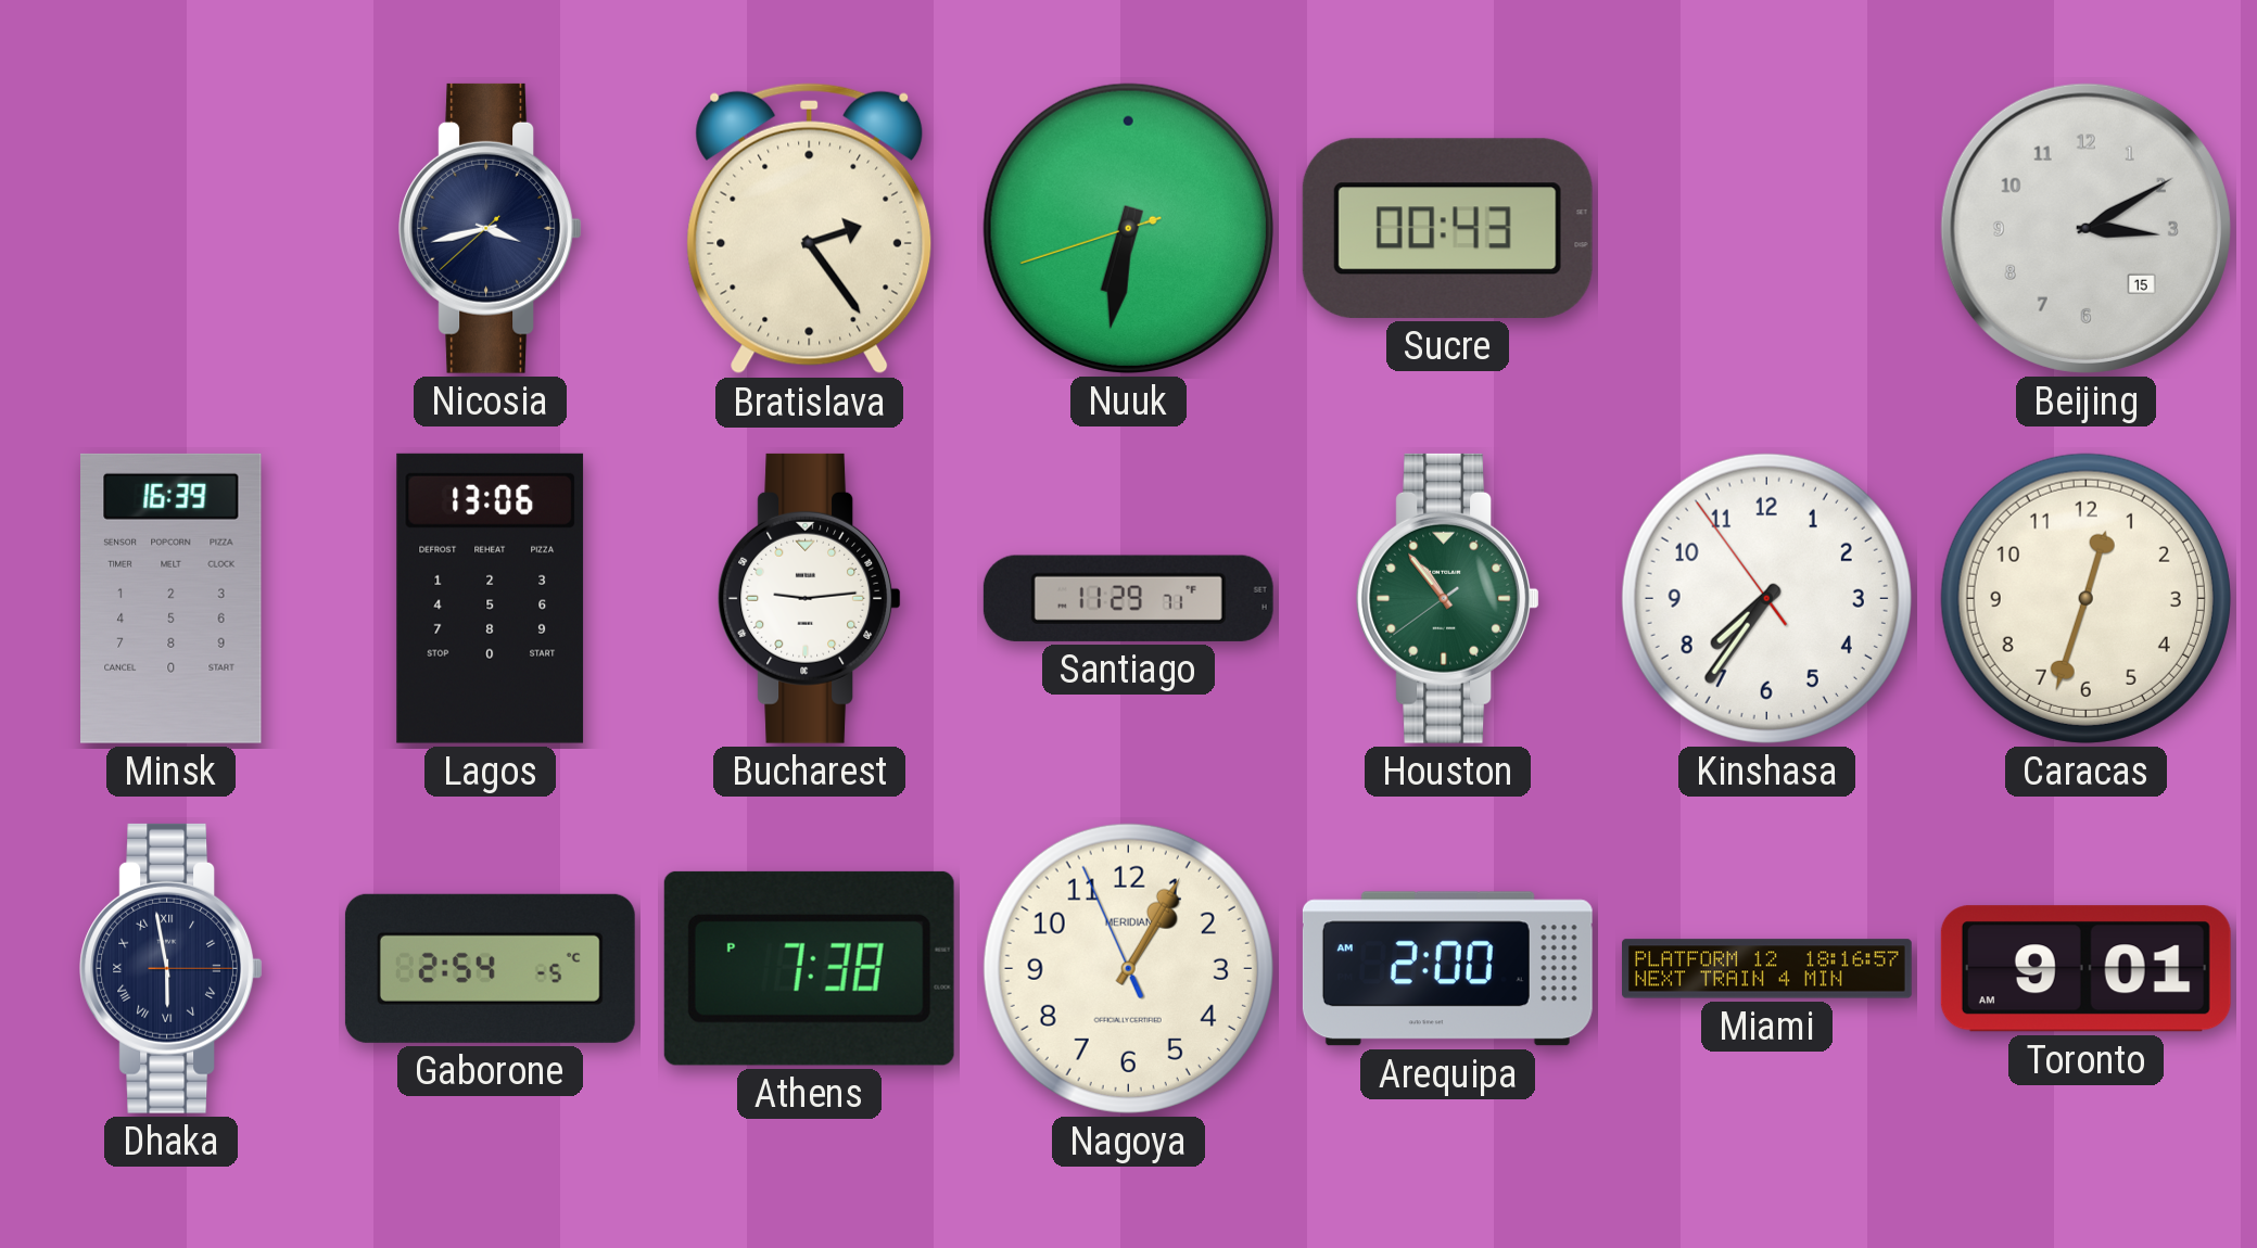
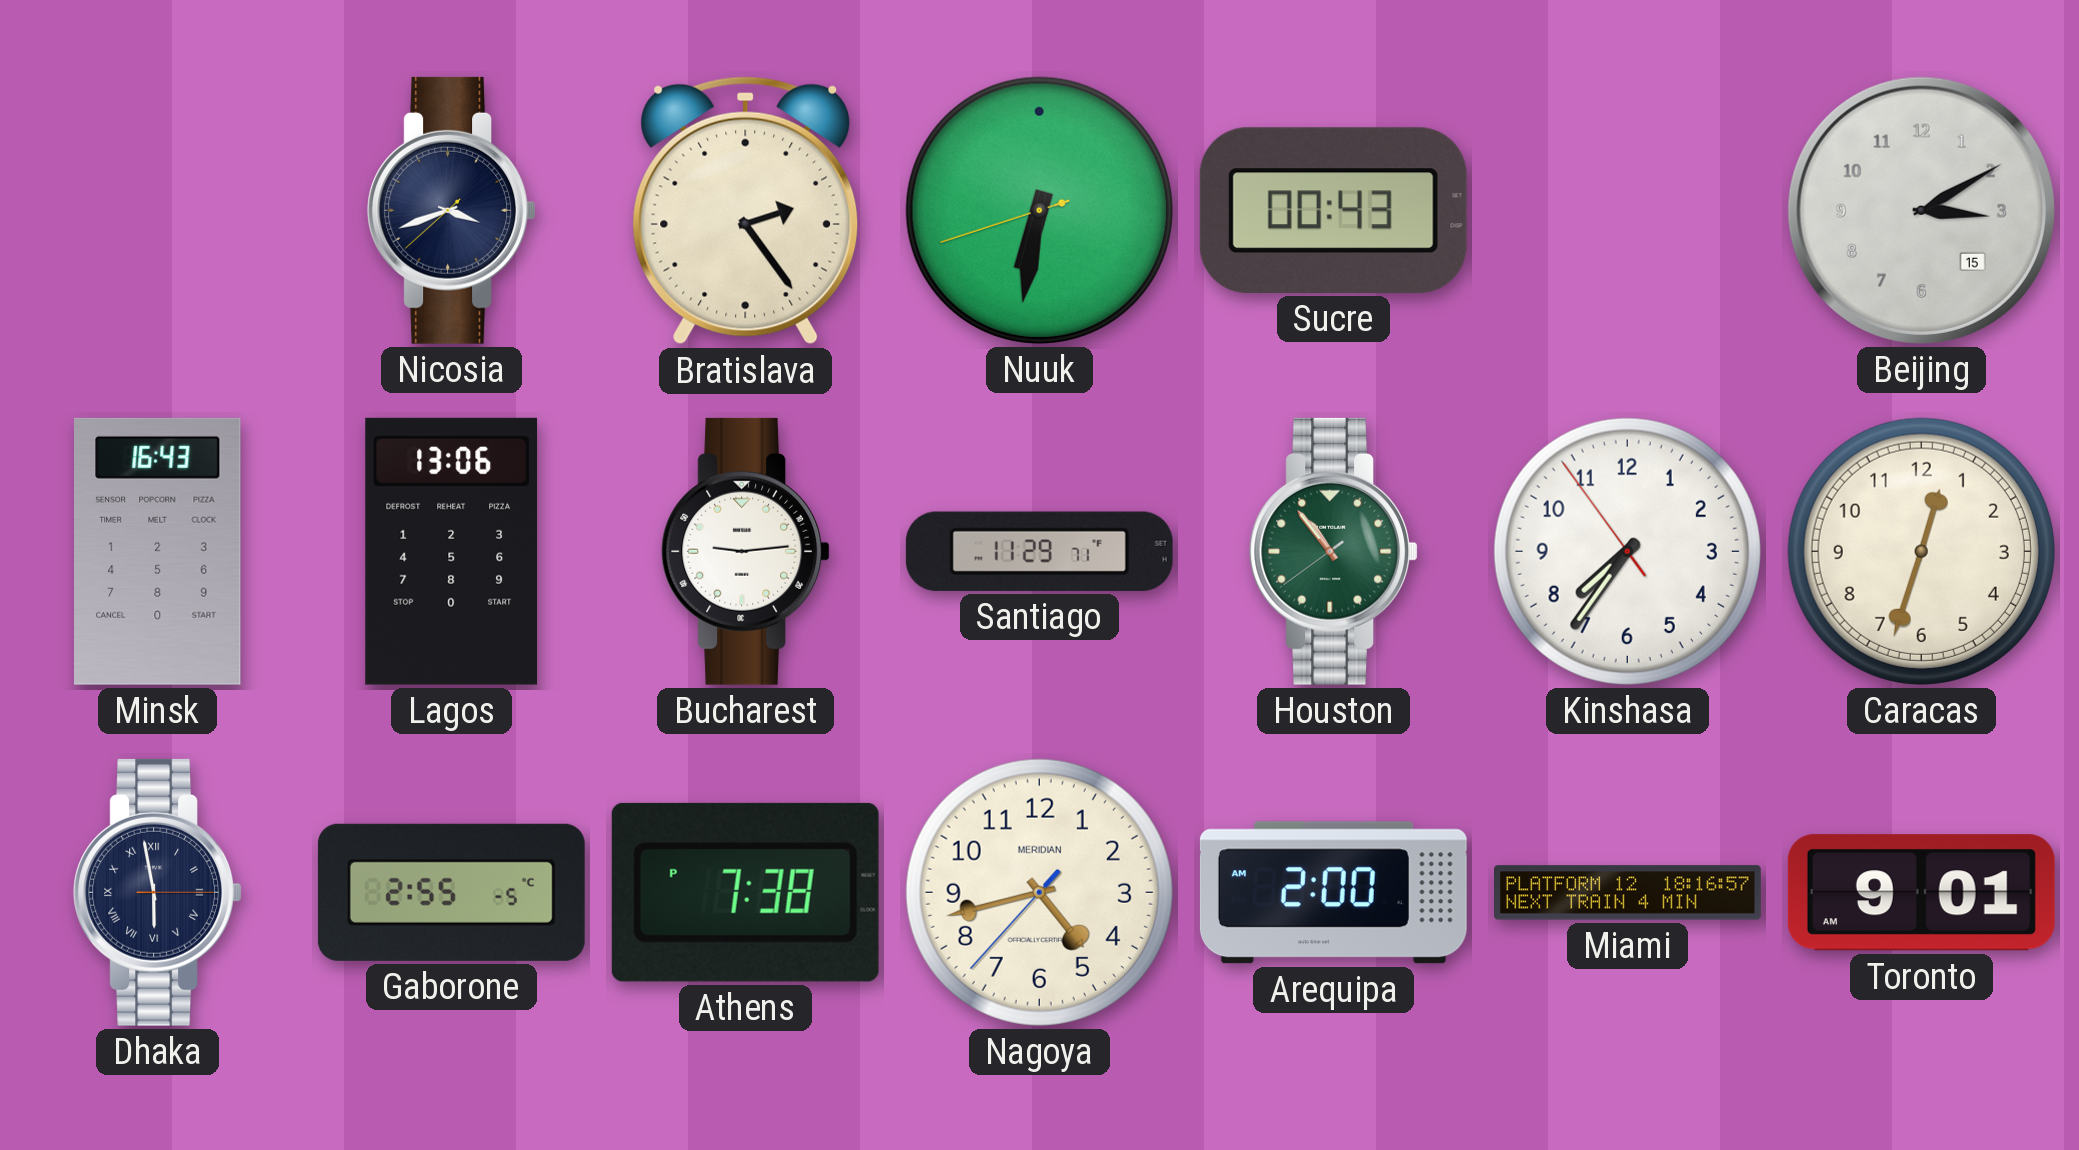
Nicosia: 3:42 -> 3:41 (451, 210)
Minsk: 16:39 -> 16:43 (158, 551)
Gaborone: 2:54 -> 2:55 (451, 892)
Nagoya: 1:04 -> 4:42 (1039, 892)
